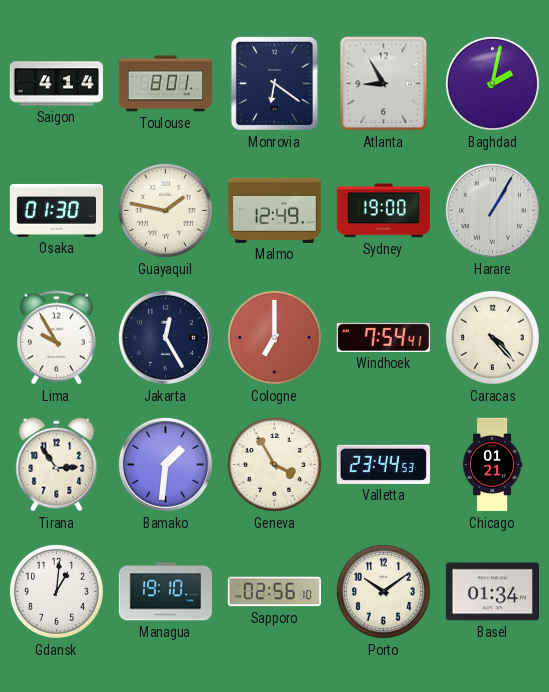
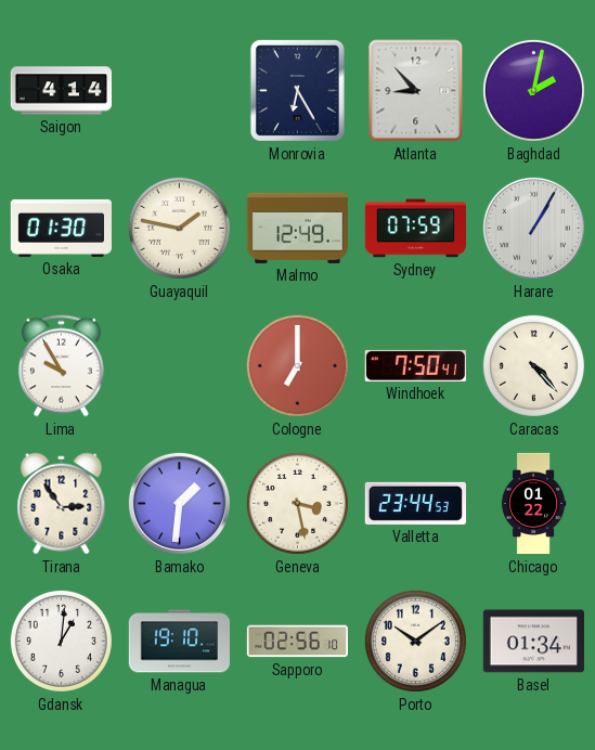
Toulouse: 8:01 -> none (166, 84)
Monrovia: 6:21 -> 6:25 (297, 90)
Atlanta: 8:55 -> 8:53 (416, 91)
Sydney: 19:00 -> 07:59 (415, 229)
Jakarta: 12:25 -> none (165, 337)
Windhoek: 7:54 -> 7:50 (415, 365)
Geneva: 3:55 -> 3:28 (297, 503)
Chicago: 01:21 -> 01:22 (533, 504)
